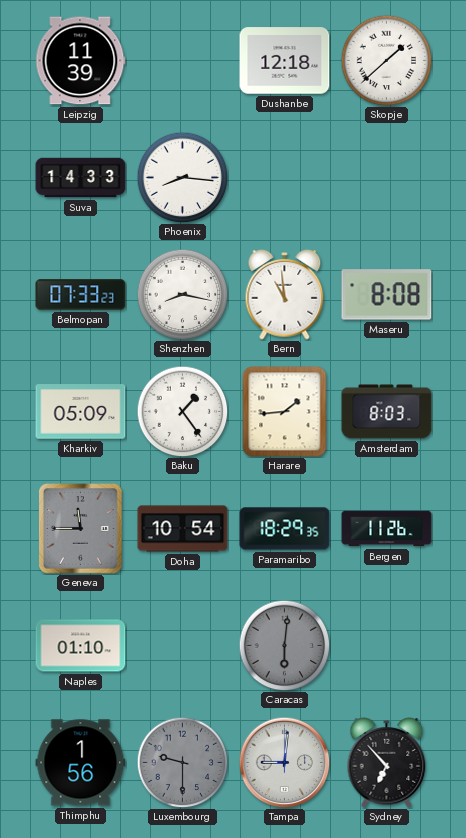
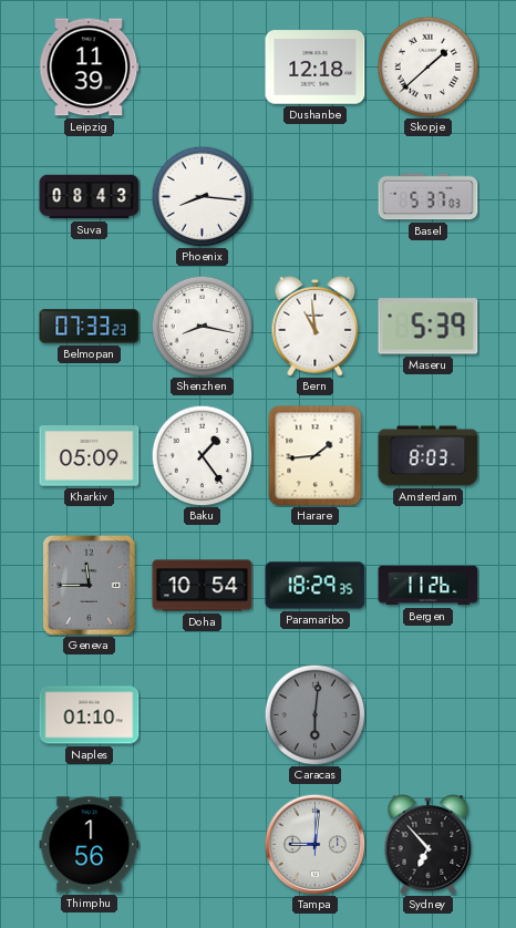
Suva: 14:33 -> 08:43 (90, 197)
Basel: none -> 5:37 (429, 197)
Maseru: 8:08 -> 5:39 (429, 327)
Luxembourg: 9:30 -> none (182, 762)
